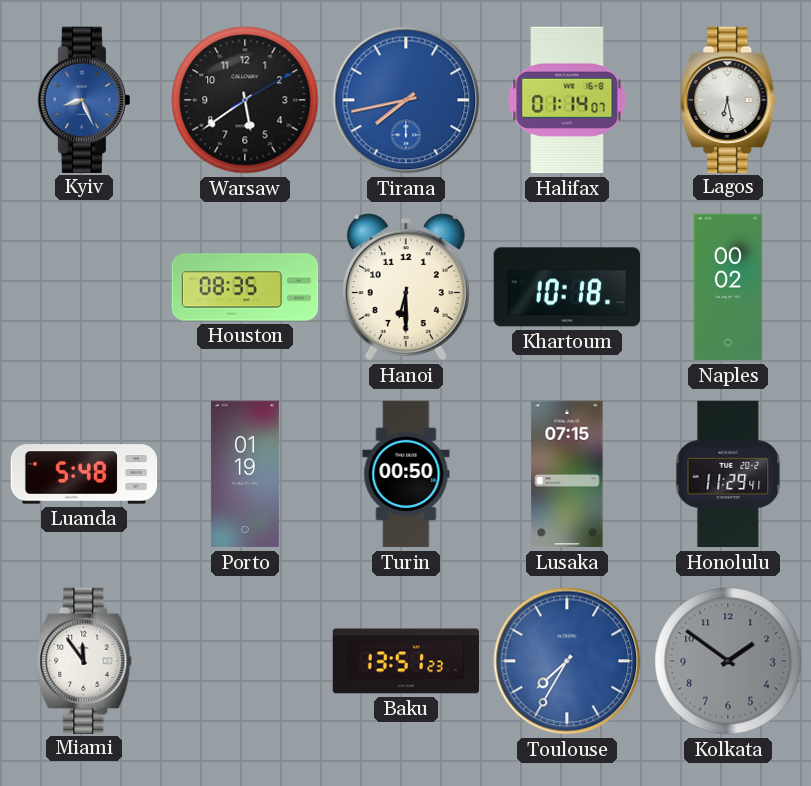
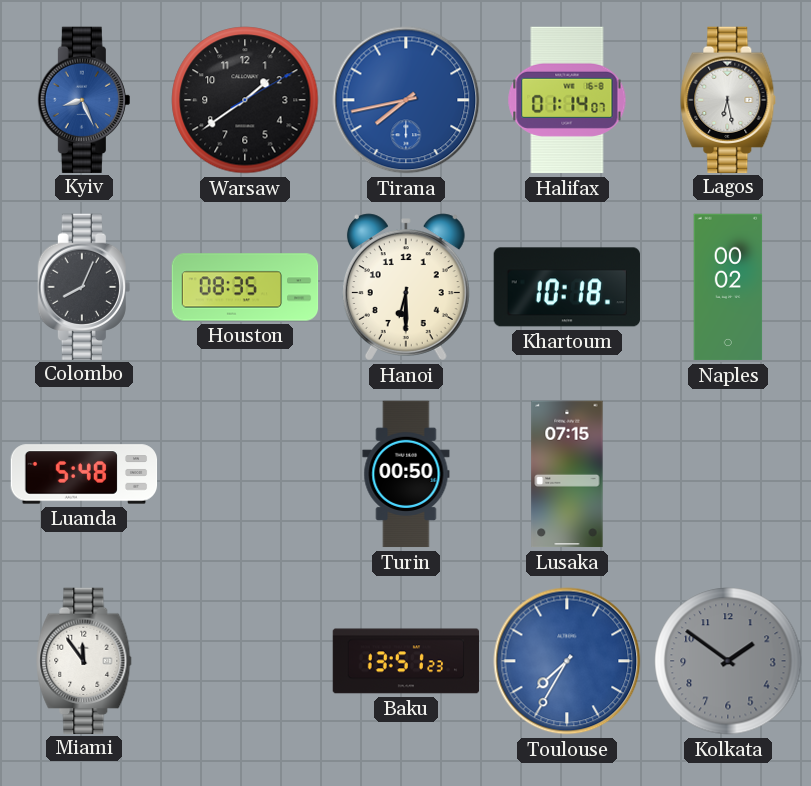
Warsaw: 5:39 -> 1:39 (245, 100)
Colombo: none -> 8:04 (84, 286)
Porto: 01:19 -> none (245, 474)
Honolulu: 11:29 -> none (728, 474)
